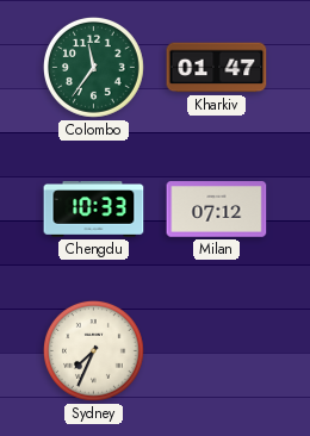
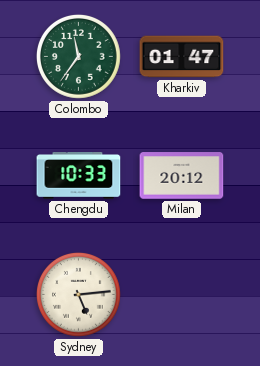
Milan: 07:12 -> 20:12 (182, 176)
Sydney: 7:34 -> 5:14 (78, 294)
